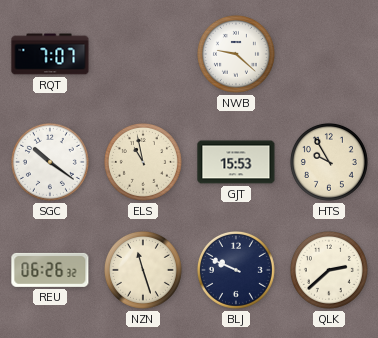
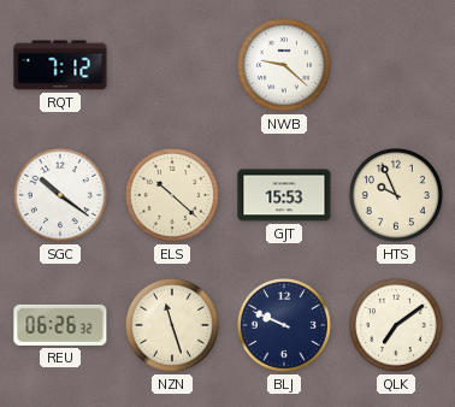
RQT: 7:07 -> 7:12 (60, 65)
ELS: 10:58 -> 10:22 (172, 195)
HTS: 9:55 -> 9:56 (396, 195)
QLK: 2:38 -> 7:09 (396, 325)
